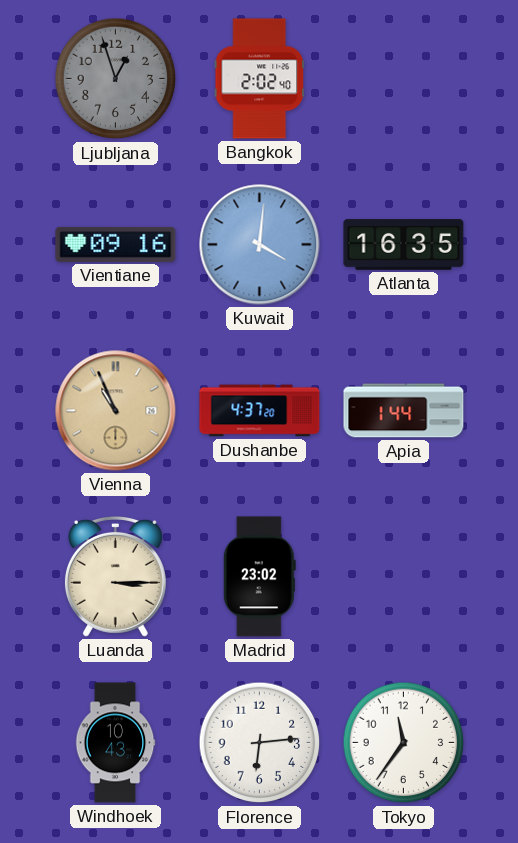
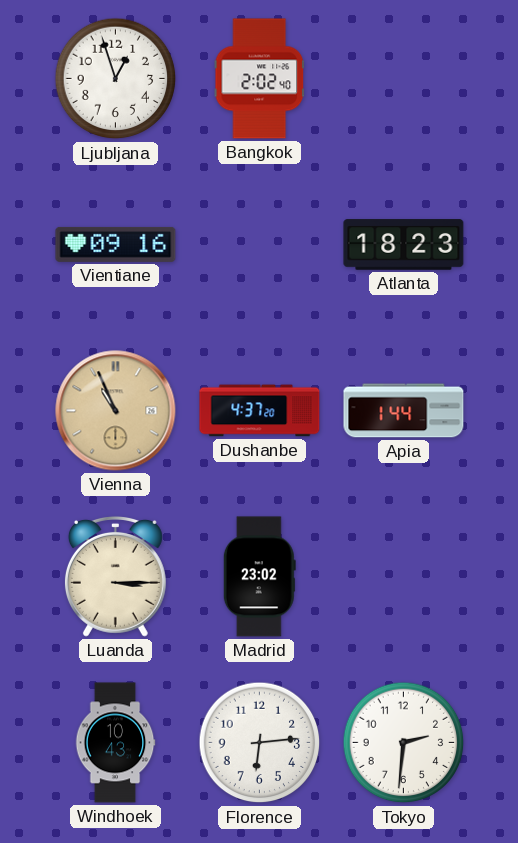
Ljubljana dial: grey -> white (116, 79)
Kuwait: 4:01 -> none (260, 245)
Atlanta: 16:35 -> 18:23 (404, 245)
Tokyo: 11:36 -> 2:31 (404, 743)
